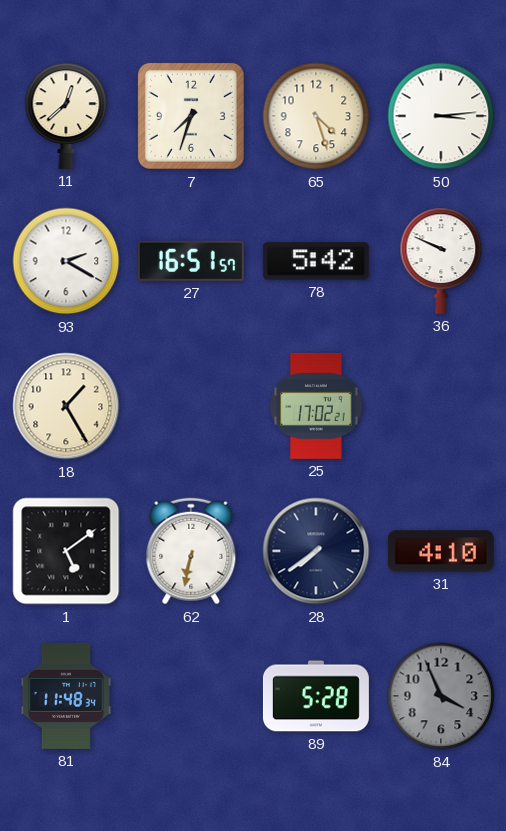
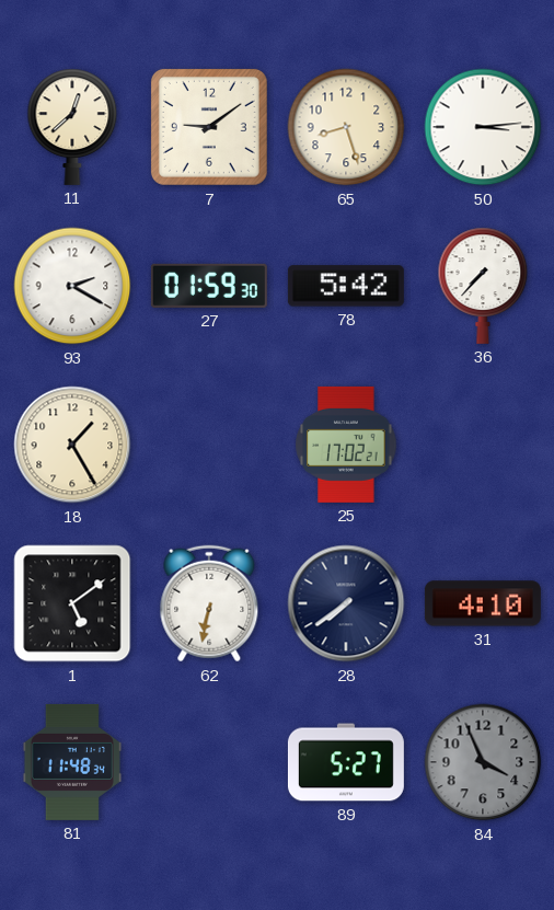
7: 7:33 -> 9:09 (209, 127)
65: 4:27 -> 8:27 (346, 127)
27: 16:51 -> 01:59 (209, 286)
36: 9:49 -> 7:37 (483, 286)
89: 5:28 -> 5:27 (346, 762)
